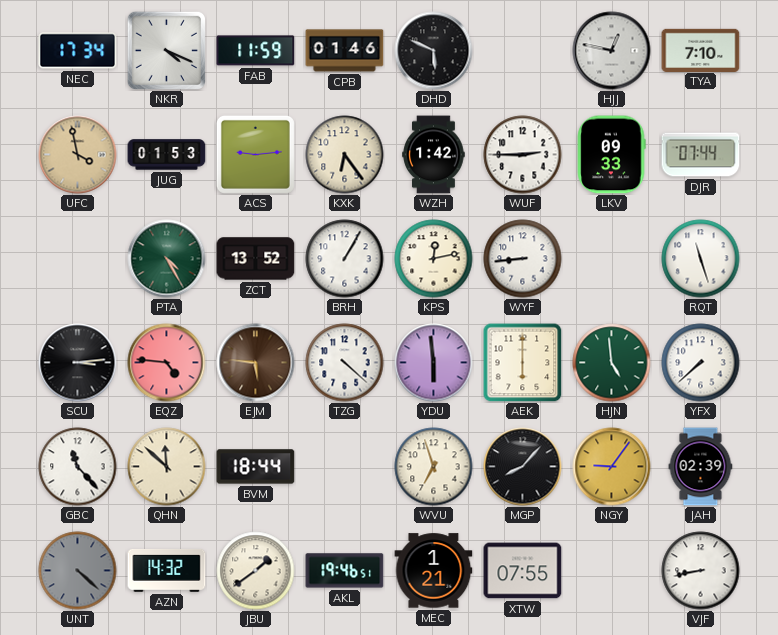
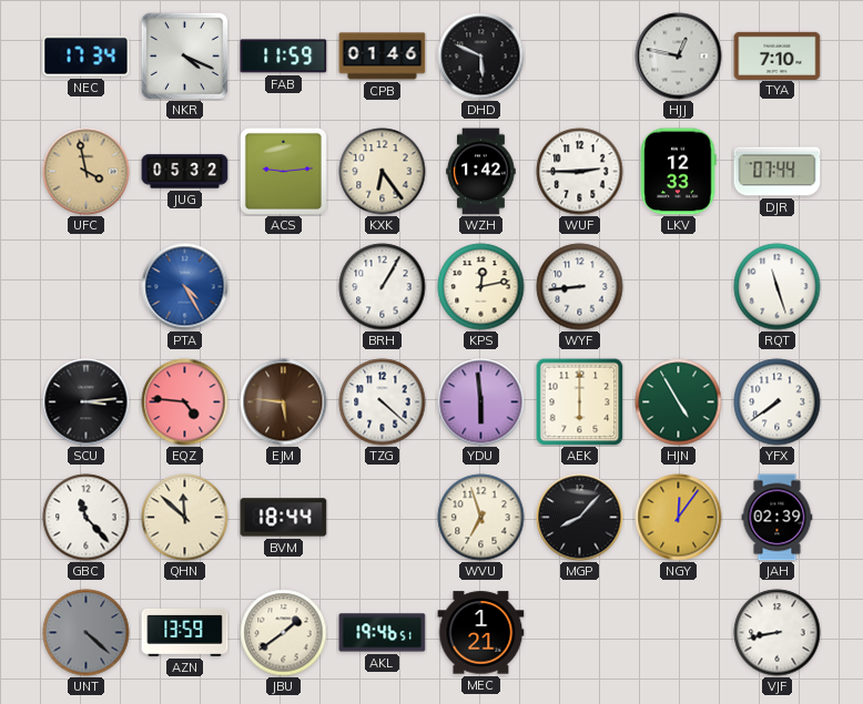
JUG: 01:53 -> 05:32 (185, 172)
LKV: 09:33 -> 12:33 (678, 172)
PTA dial: green -> blue (185, 287)
ZCT: 13:52 -> none (256, 259)
HJN: 4:59 -> 4:55 (679, 402)
YFX: 7:38 -> 7:39 (778, 402)
NGY: 9:06 -> 12:06 (679, 518)
AZN: 14:32 -> 13:59 (185, 632)
XTW: 07:55 -> none (523, 571)
